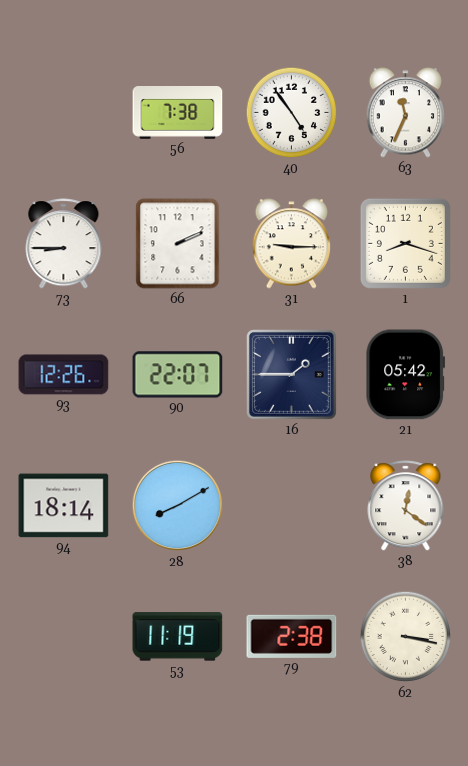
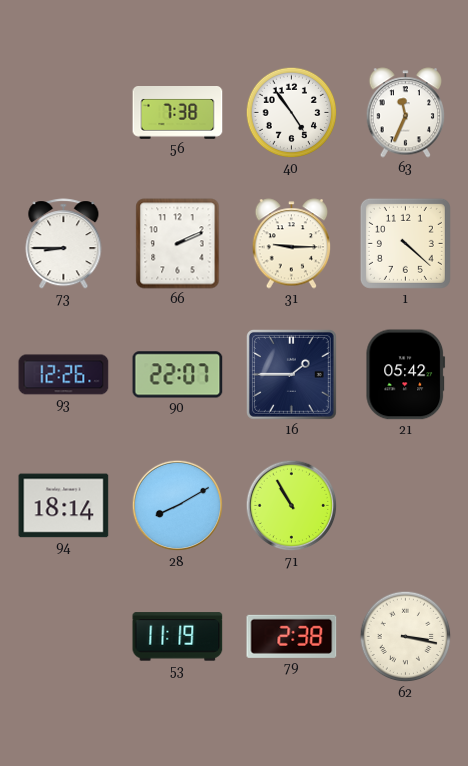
1: 8:18 -> 4:22 (405, 243)
71: none -> 10:55 (292, 506)
38: 12:21 -> none (406, 506)
